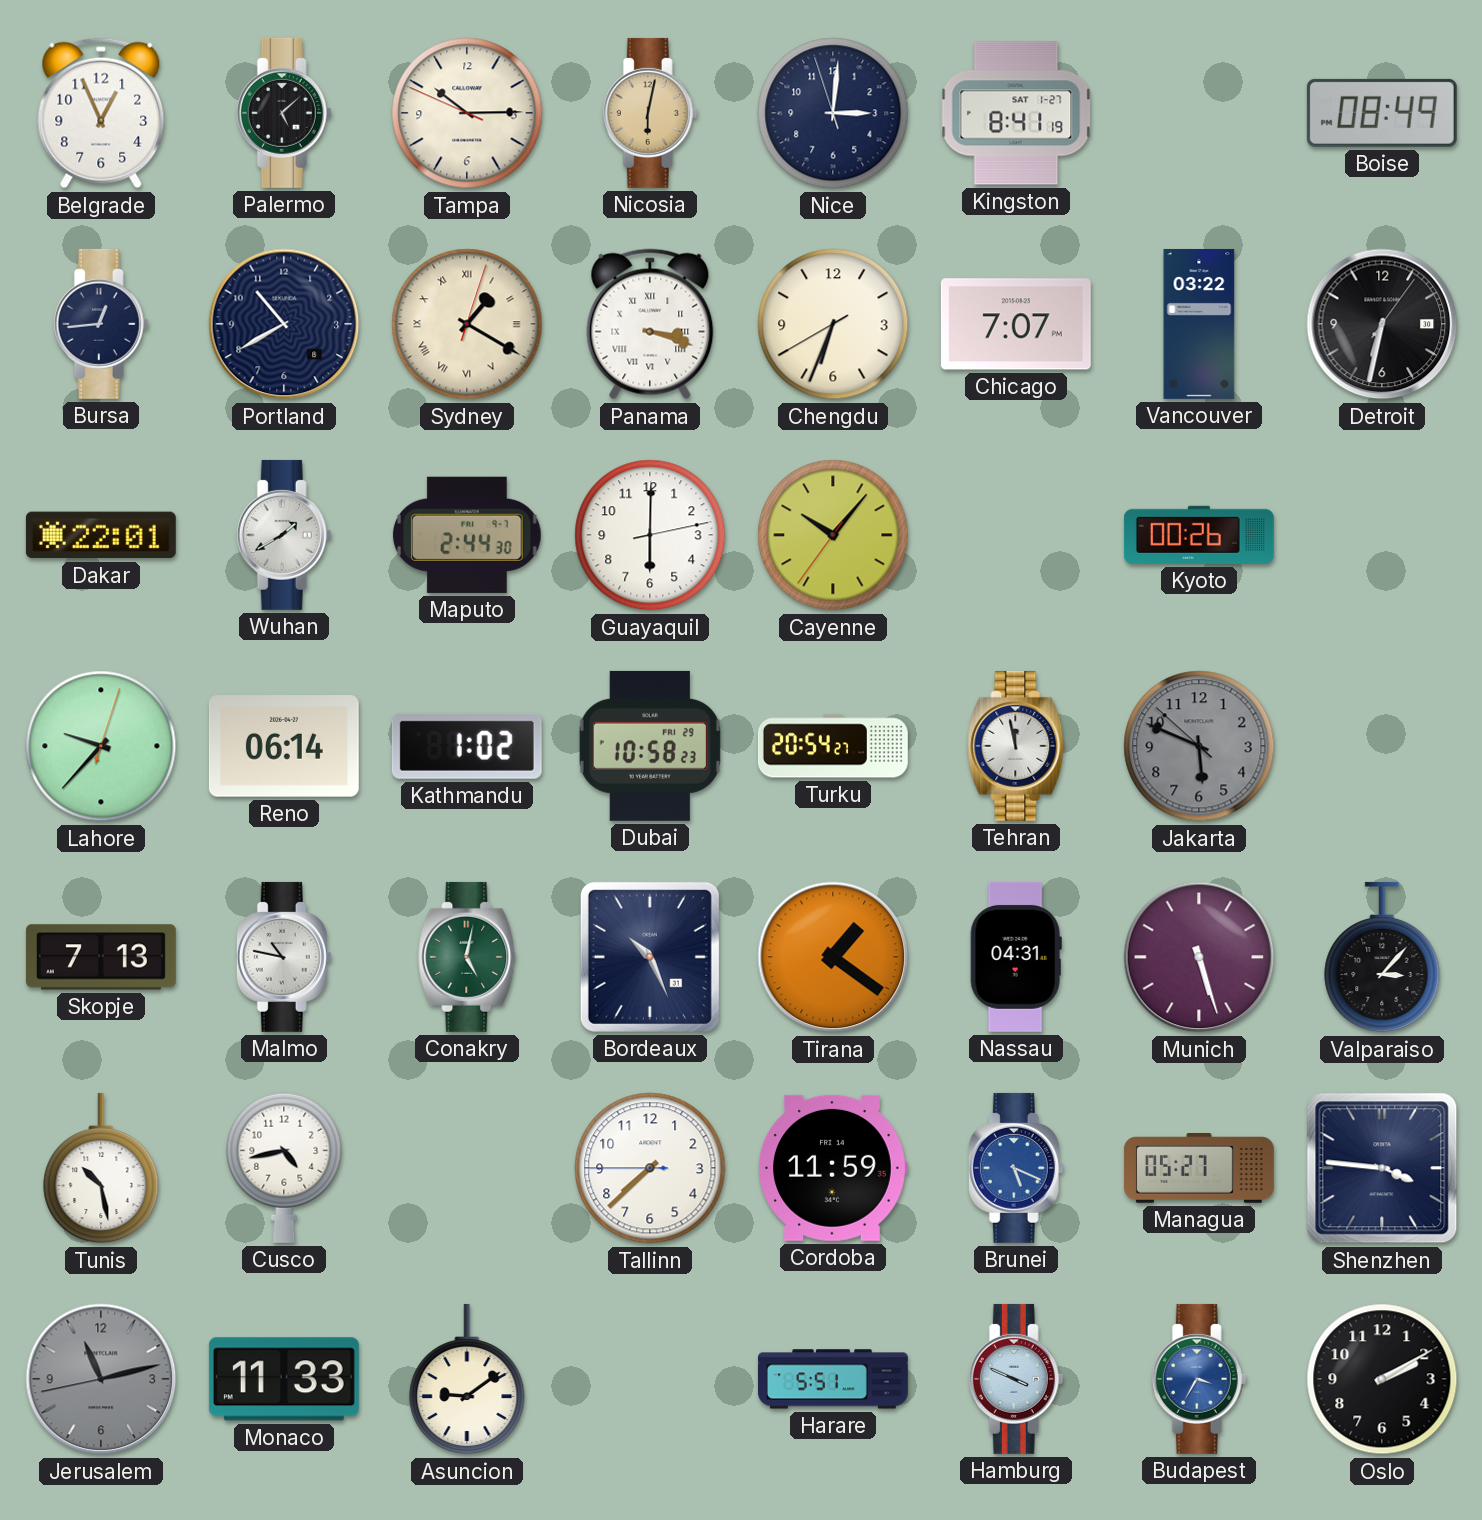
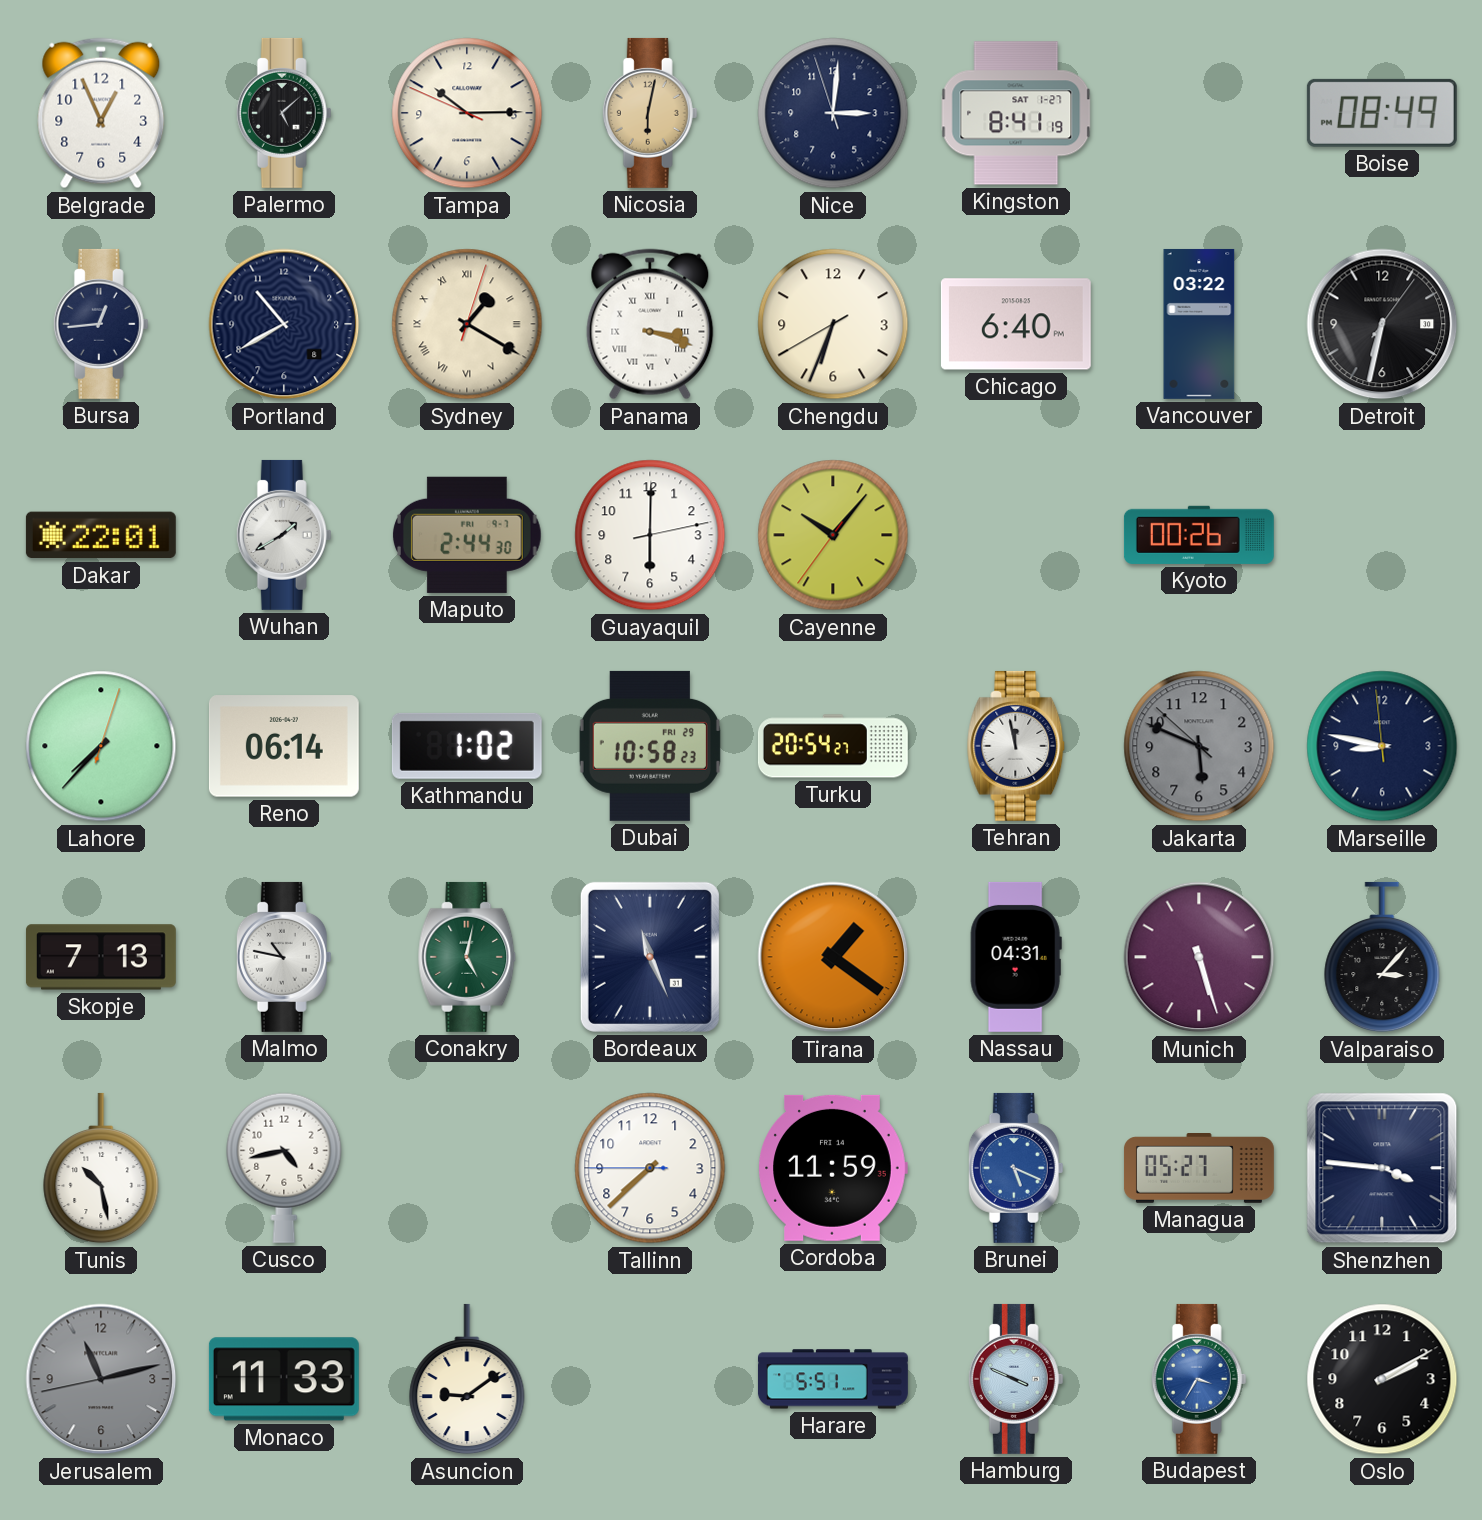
Chicago: 7:07 -> 6:40 (1016, 324)
Lahore: 9:37 -> 7:37 (101, 746)
Marseille: none -> 8:46 (1382, 746)
Bordeaux: 10:26 -> 11:26 (650, 957)
